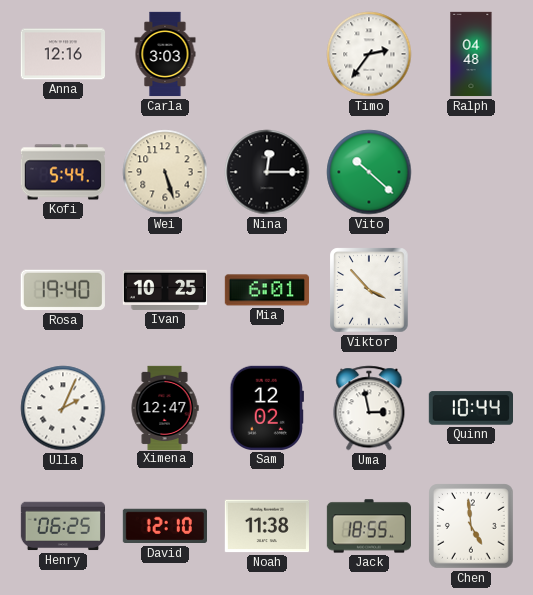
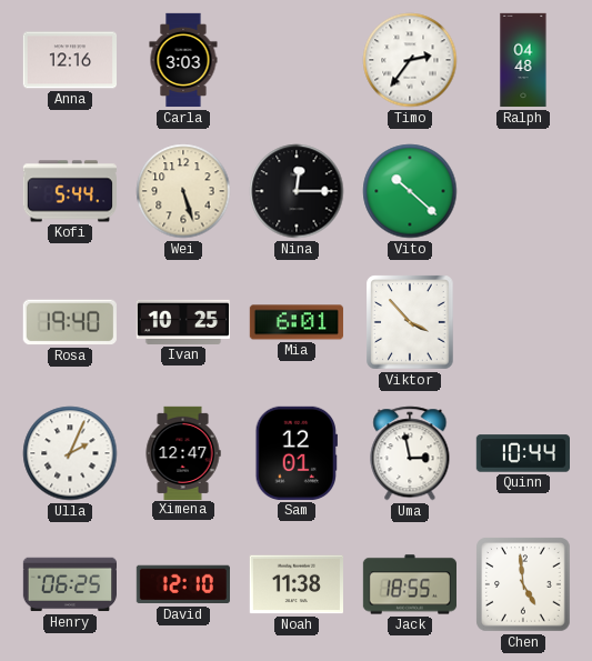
Sam: 12:02 -> 12:01 (295, 453)
